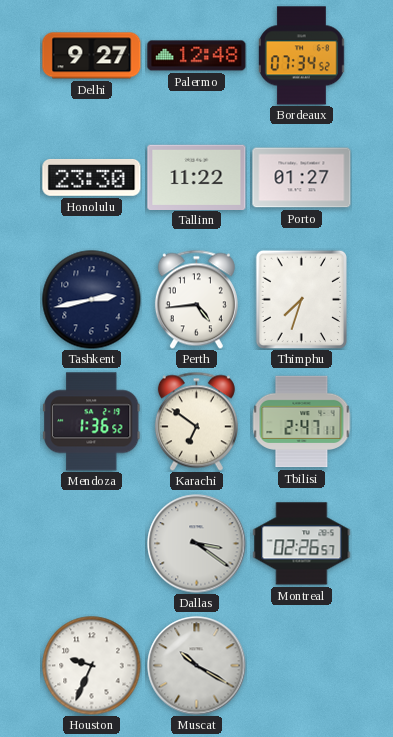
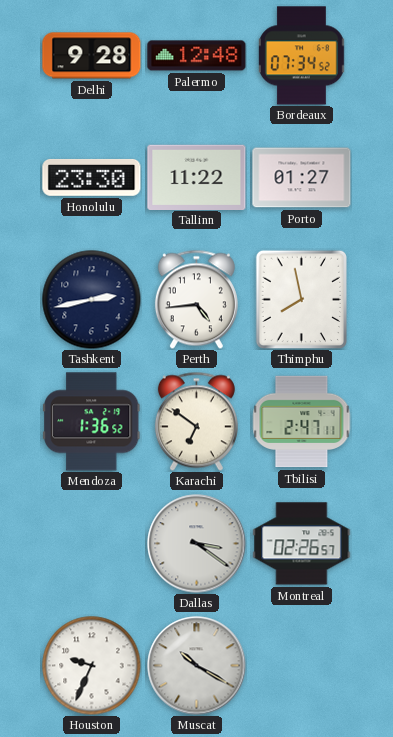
Delhi: 9:27 -> 9:28 (92, 56)
Thimphu: 7:33 -> 7:58 (302, 299)
